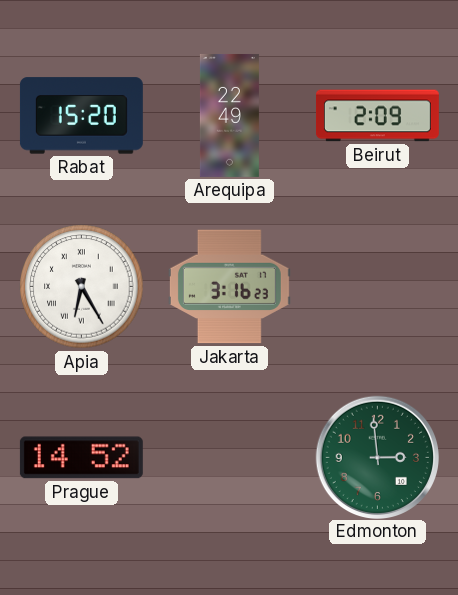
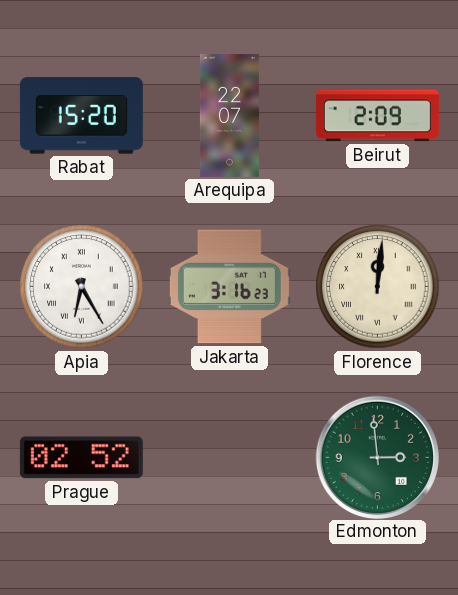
Arequipa: 22:49 -> 22:07 (229, 115)
Florence: none -> 12:01 (378, 287)
Prague: 14:52 -> 02:52 (81, 458)
